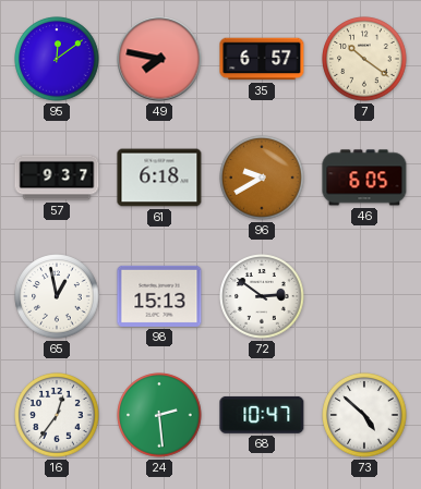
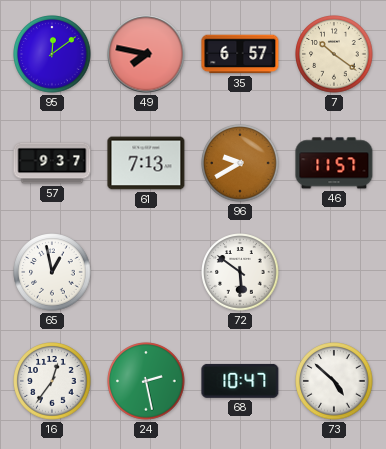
61: 6:18 -> 7:13 (146, 163)
46: 6:05 -> 11:57 (334, 163)
98: 15:13 -> none (159, 296)
72: 2:51 -> 5:51 (240, 272)
24: 2:29 -> 2:28 (146, 381)
